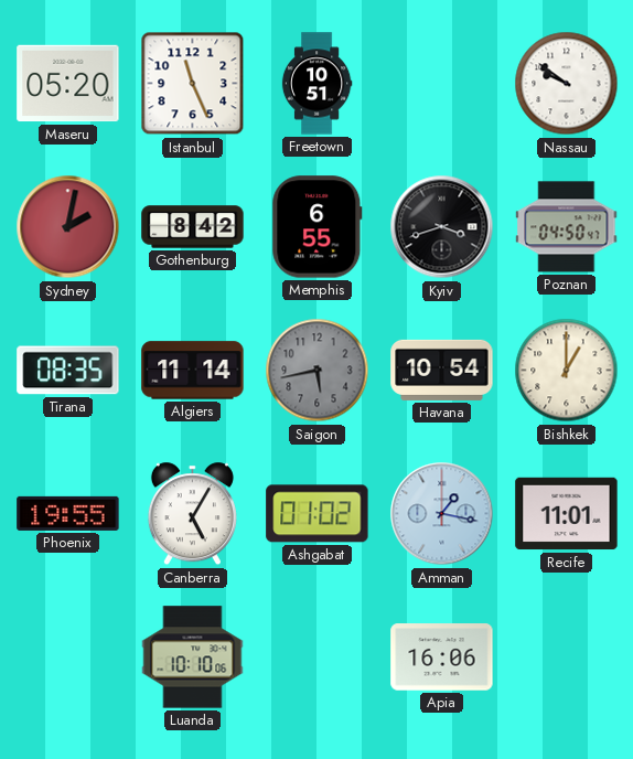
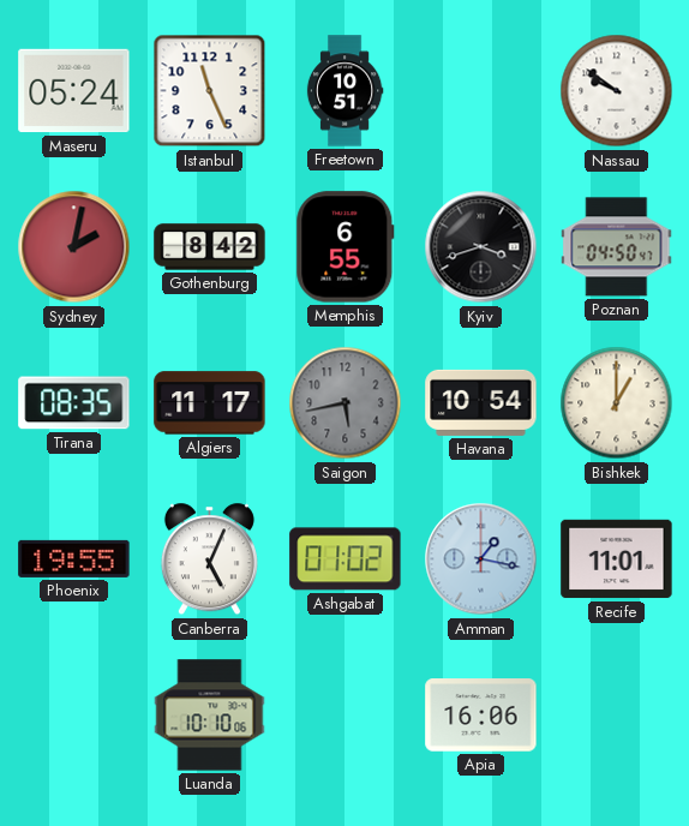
Maseru: 05:20 -> 05:24 (74, 91)
Algiers: 11:14 -> 11:17 (210, 403)
Canberra: 5:05 -> 5:04 (209, 559)
